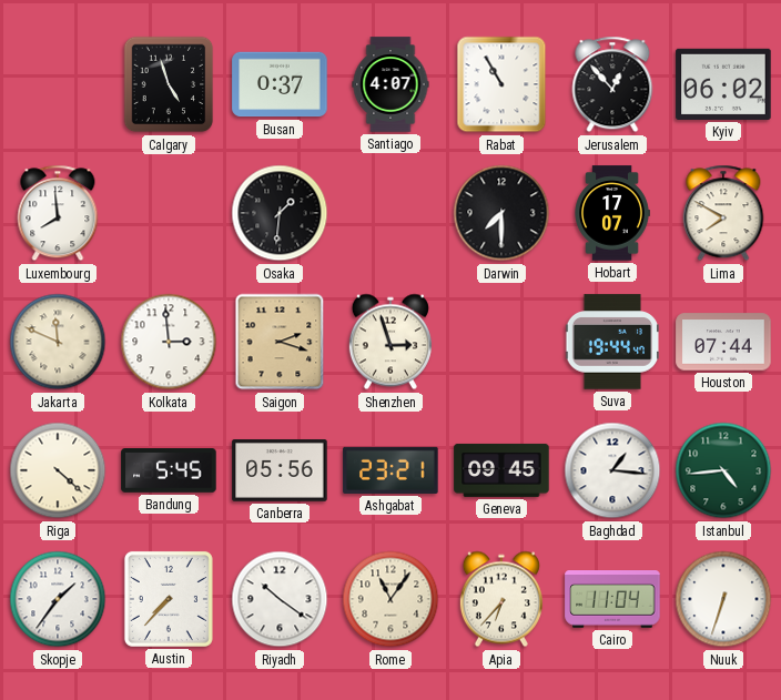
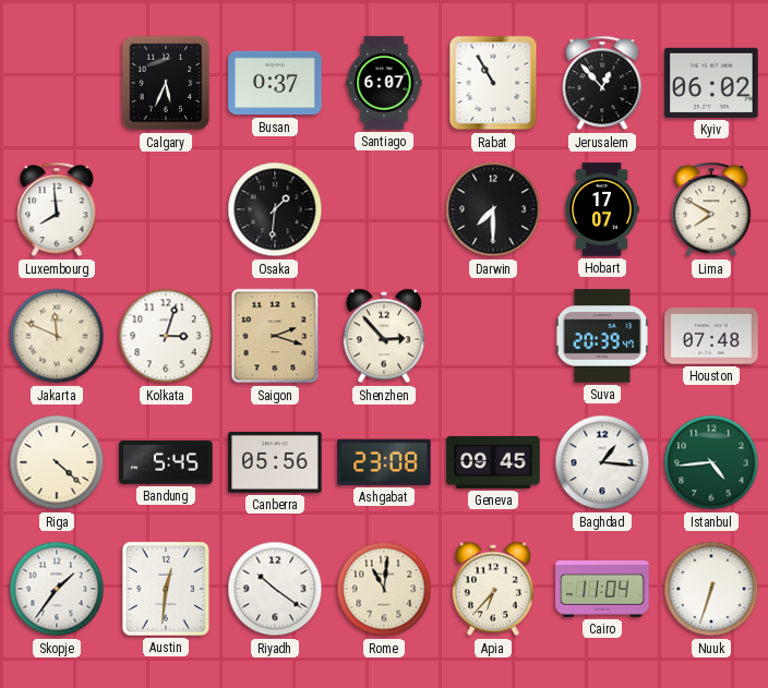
Calgary: 4:57 -> 5:34 (166, 83)
Santiago: 4:07 -> 6:07 (384, 83)
Kolkata: 2:59 -> 3:03 (166, 336)
Shenzhen: 2:57 -> 2:53 (384, 336)
Suva: 19:44 -> 20:39 (602, 336)
Houston: 07:44 -> 07:48 (711, 336)
Ashgabat: 23:21 -> 23:08 (384, 462)
Austin: 7:37 -> 12:31 (166, 589)
Rome: 11:06 -> 11:01 (384, 589)
